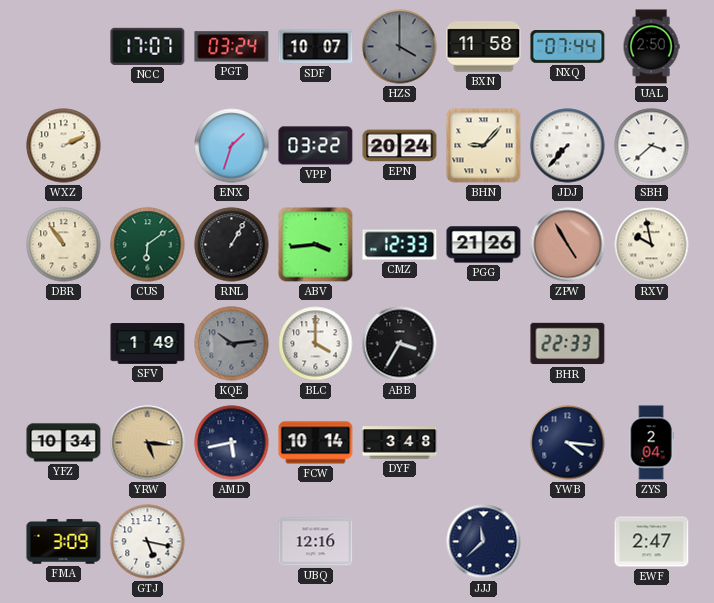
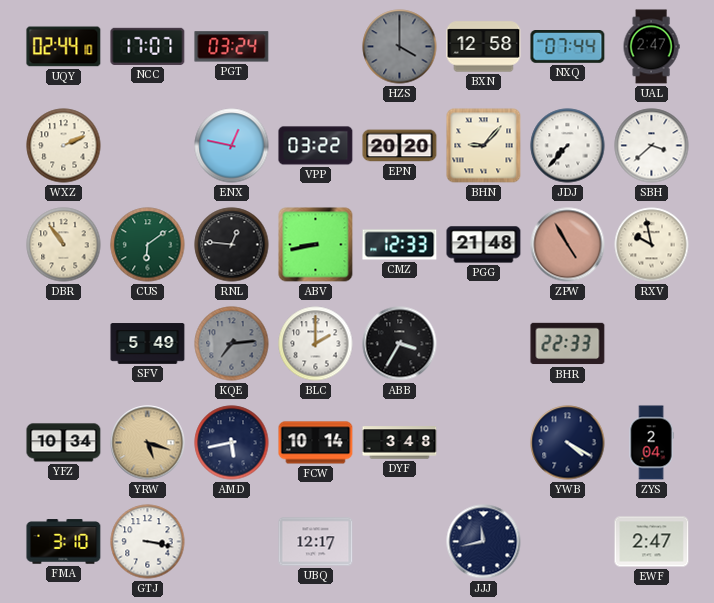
UQY: none -> 02:44 (64, 47)
SDF: 10:07 -> none (316, 47)
BXN: 11:58 -> 12:58 (484, 47)
UAL: 2:50 -> 2:47 (651, 47)
ENX: 1:33 -> 12:47 (232, 146)
EPN: 20:24 -> 20:20 (400, 146)
RNL: 1:05 -> 12:46 (232, 245)
ABV: 3:44 -> 8:43 (316, 245)
PGG: 21:26 -> 21:48 (484, 245)
SFV: 1:49 -> 5:49 (148, 344)
KQE: 10:14 -> 7:14 (232, 344)
BLC: 4:00 -> 2:00 (316, 344)
YRW: 5:16 -> 5:18 (148, 443)
YWB: 4:16 -> 4:20 (568, 443)
FMA: 3:09 -> 3:10 (64, 542)
GTJ: 5:17 -> 3:17 (148, 542)
UBQ: 12:16 -> 12:17 (316, 542)
JJJ: 11:38 -> 11:43 (484, 542)
